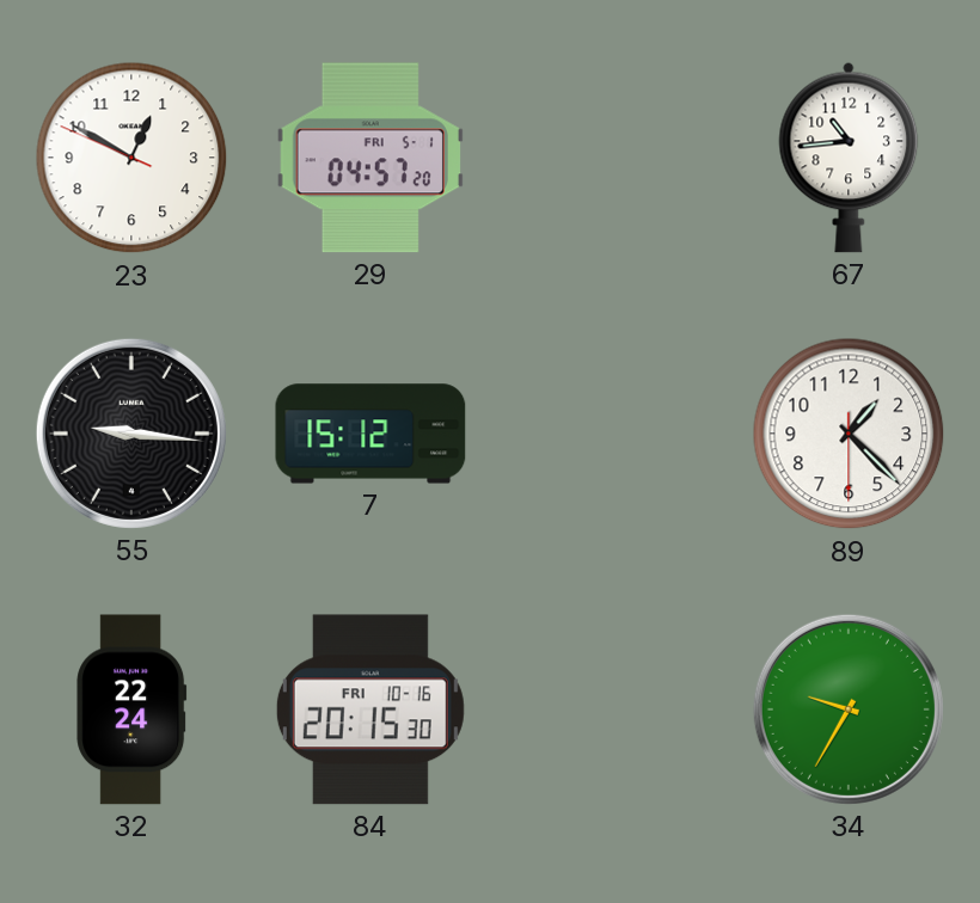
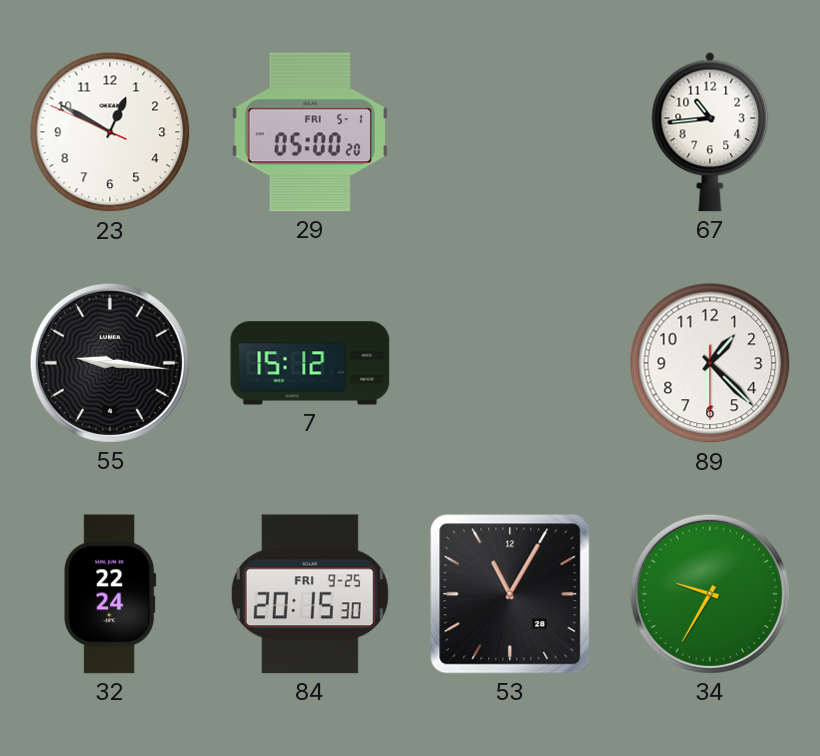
29: 04:57 -> 05:00 (310, 132)
84 date: FRI 10-16 -> FRI 9-25 (310, 594)
53: none -> 11:05 (510, 594)
